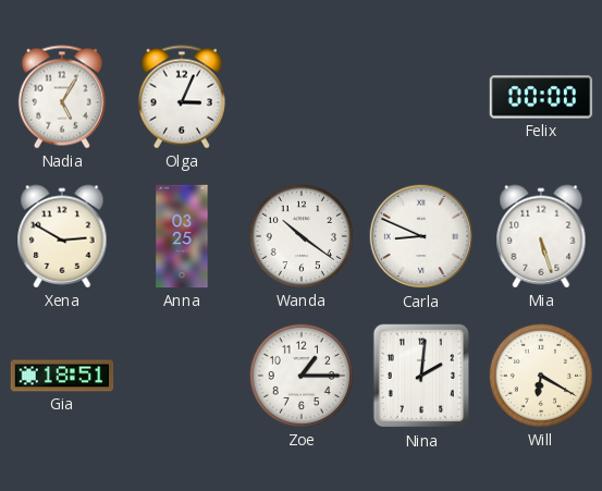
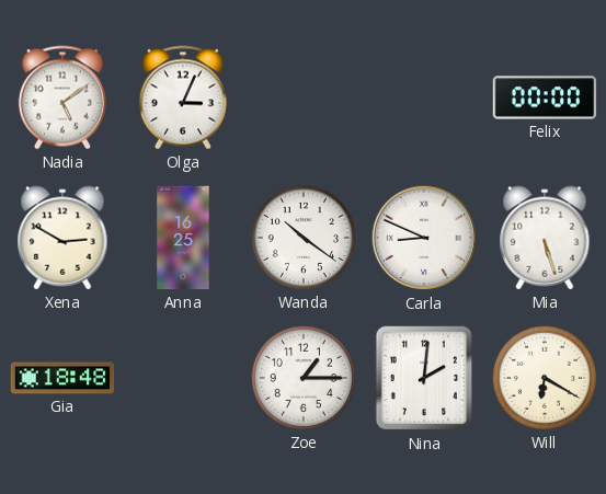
Nadia: 5:05 -> 5:09 (62, 97)
Anna: 03:25 -> 16:25 (183, 238)
Gia: 18:51 -> 18:48 (62, 378)
